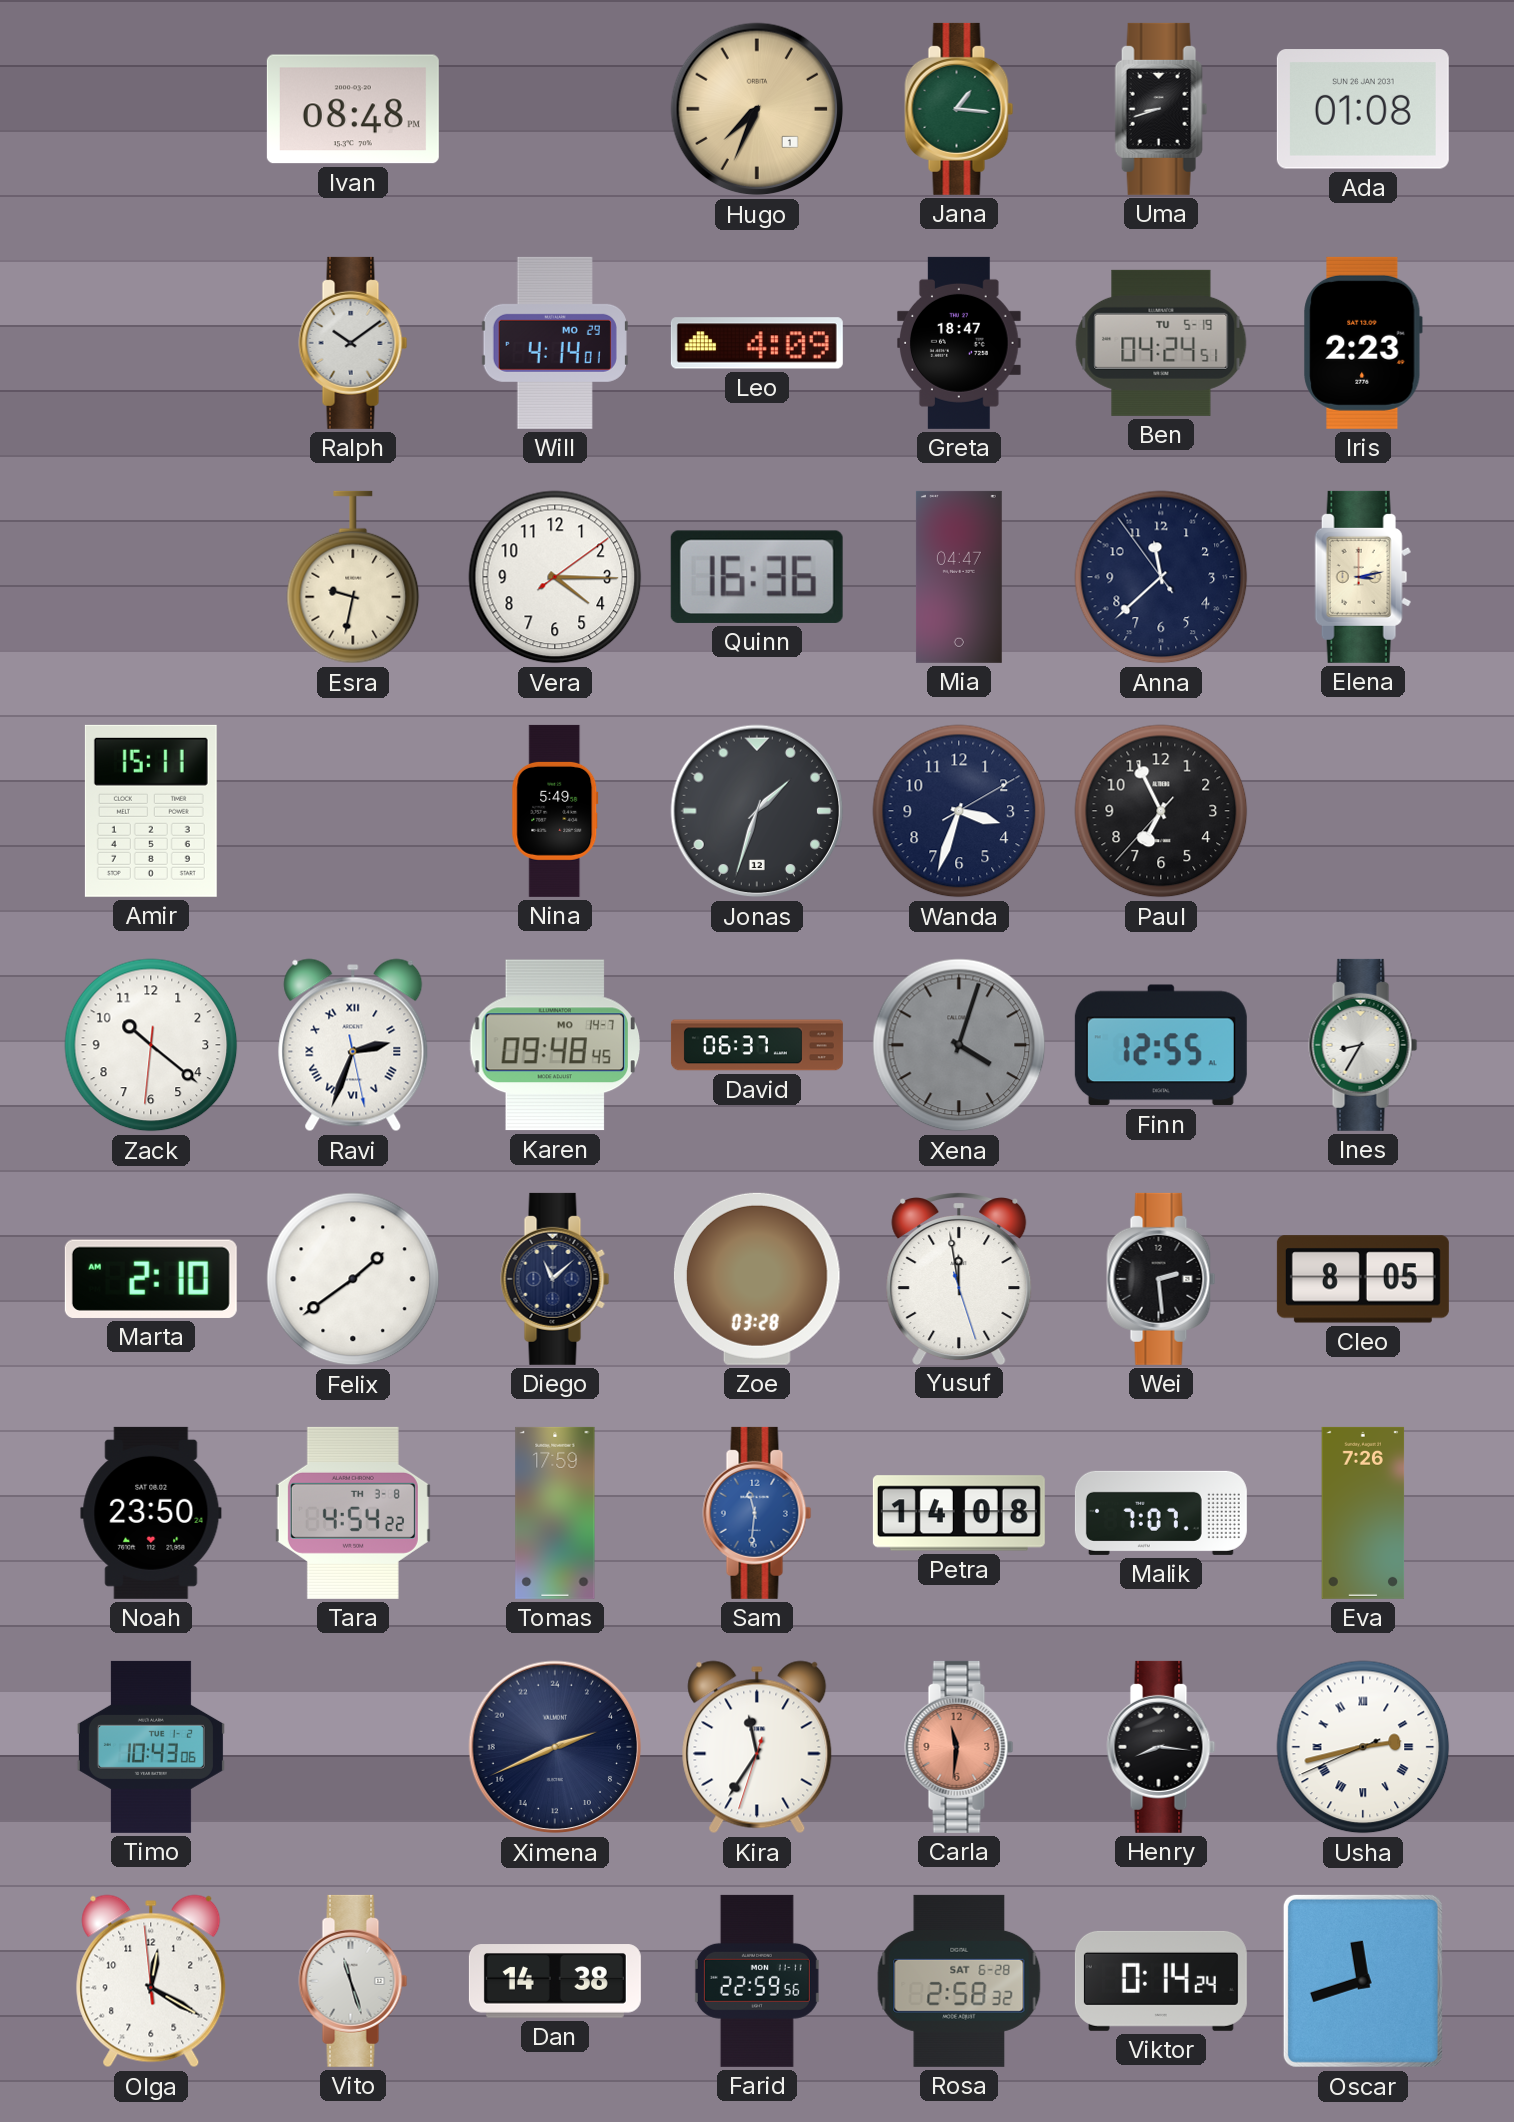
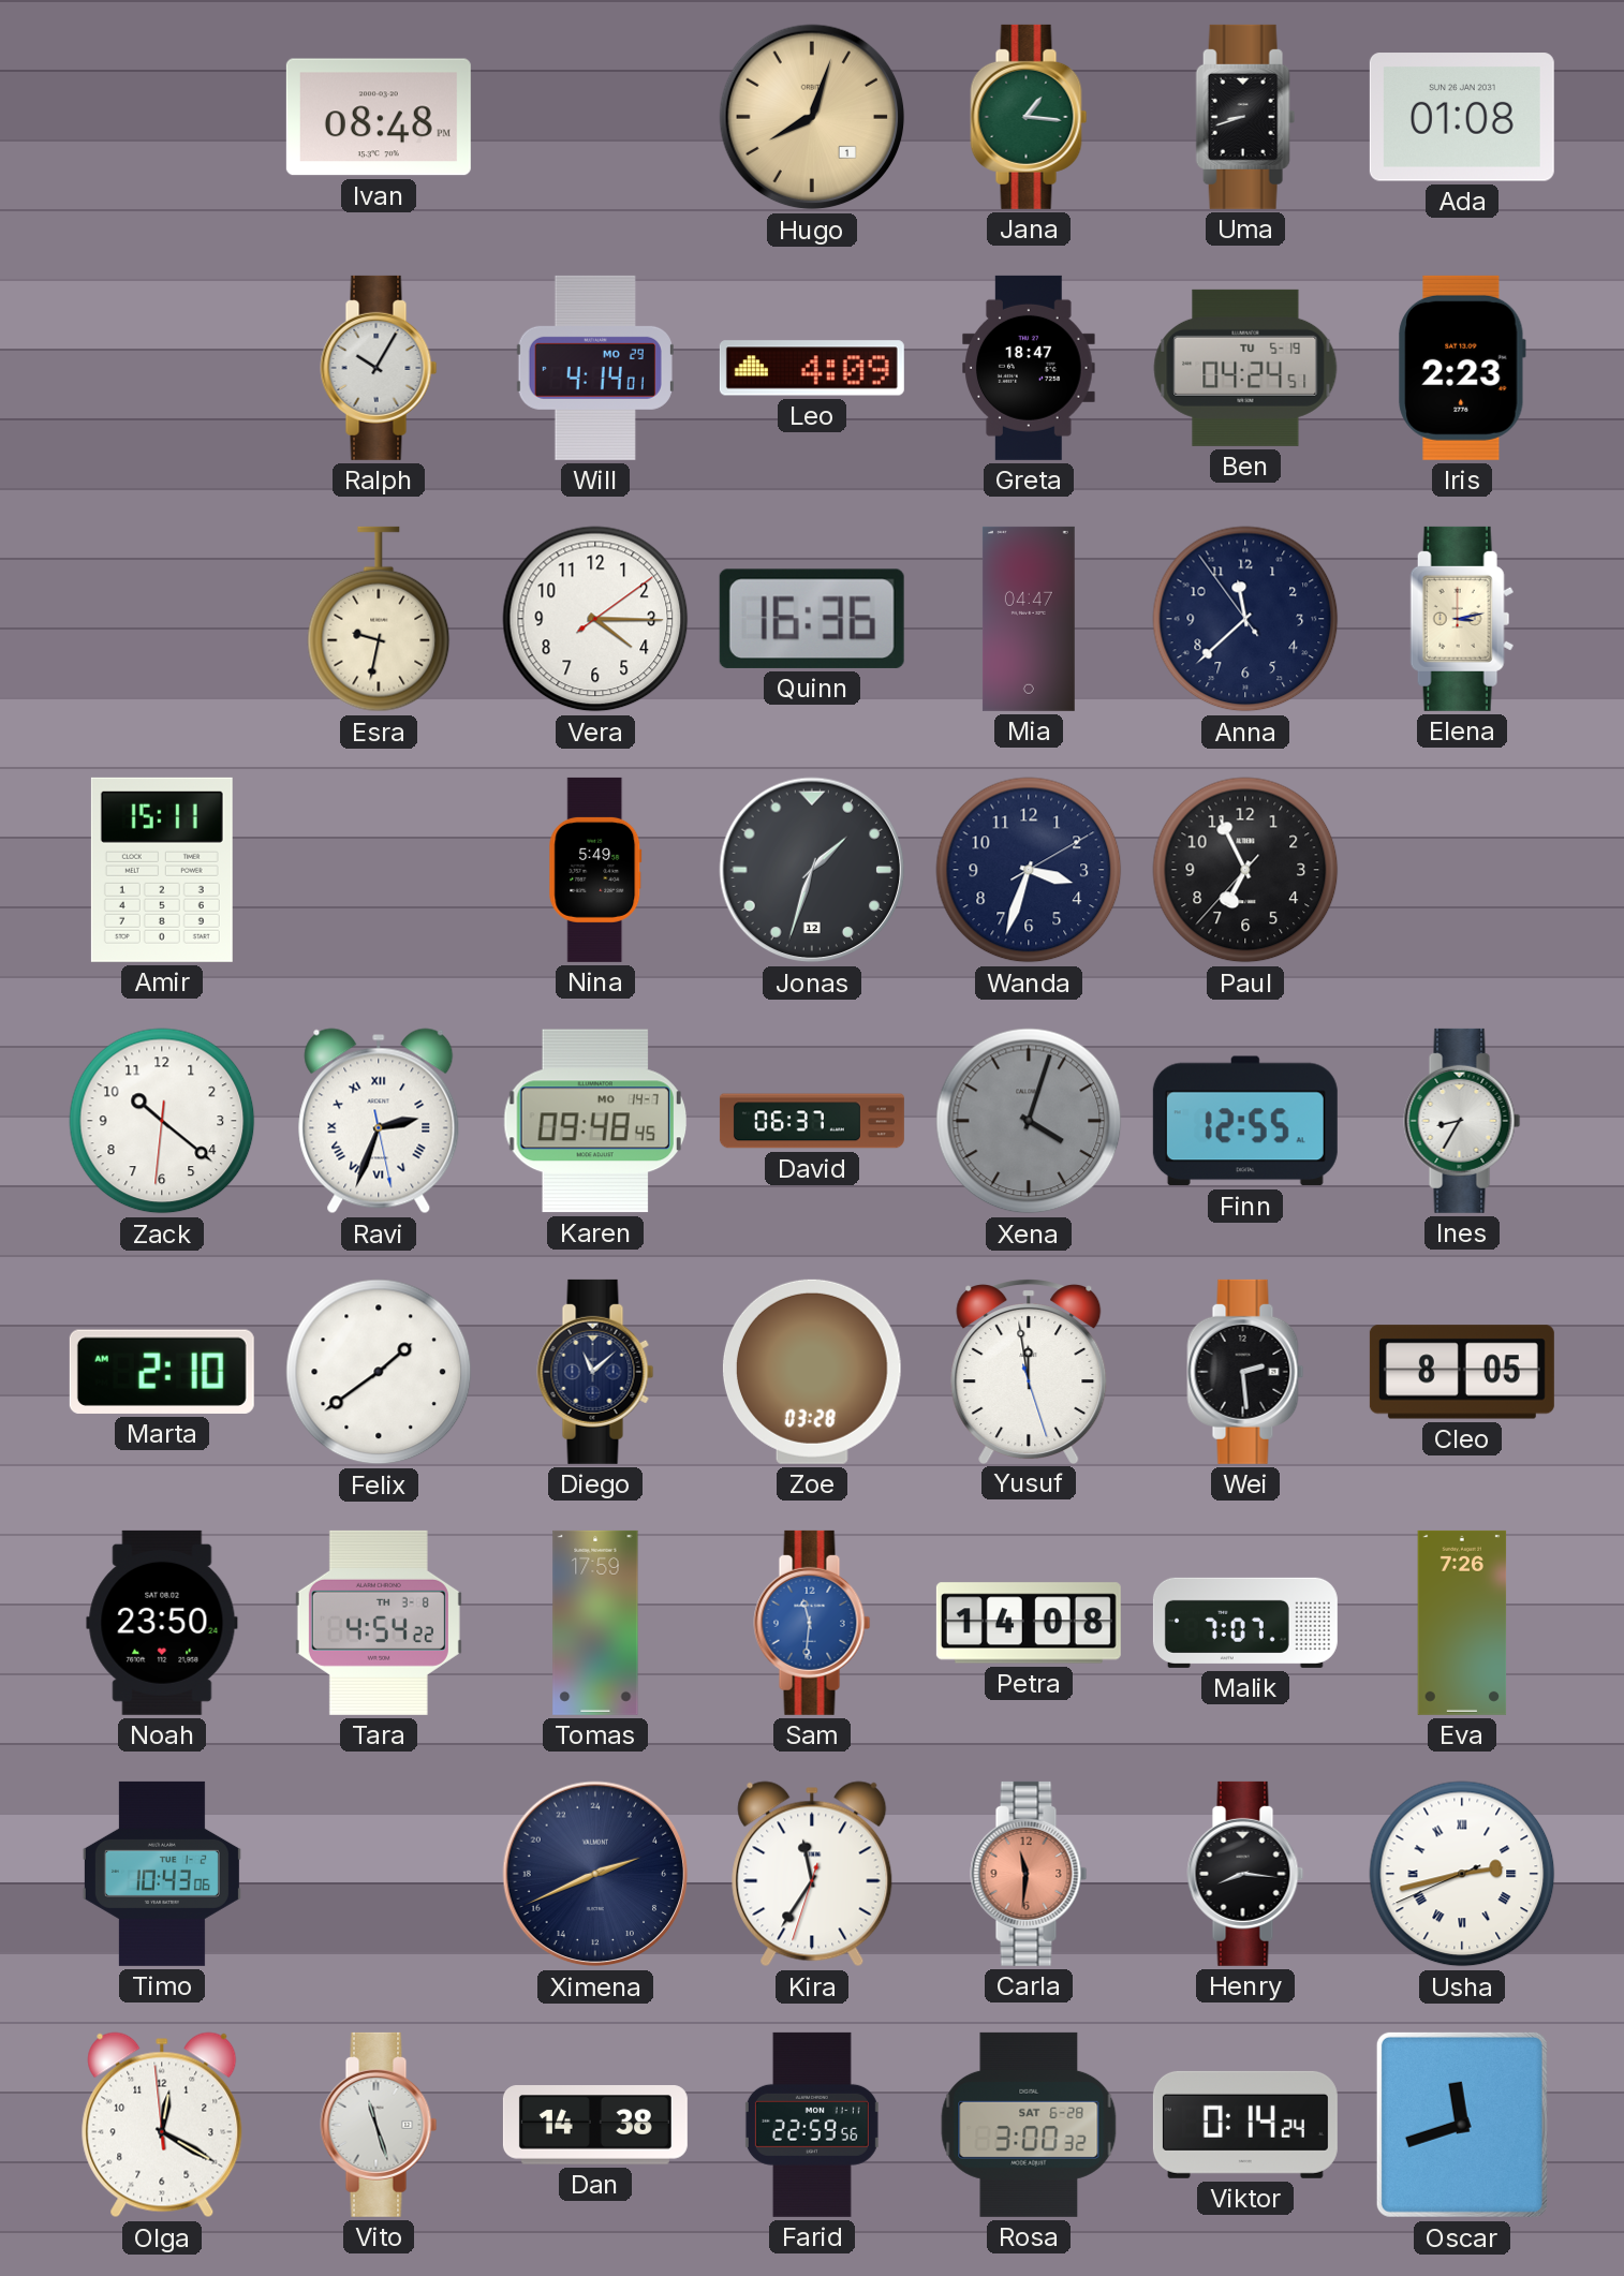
Hugo: 7:34 -> 8:03 (812, 117)
Ralph: 10:09 -> 10:05 (379, 368)
Rosa: 2:58 -> 3:00 (1029, 2125)
